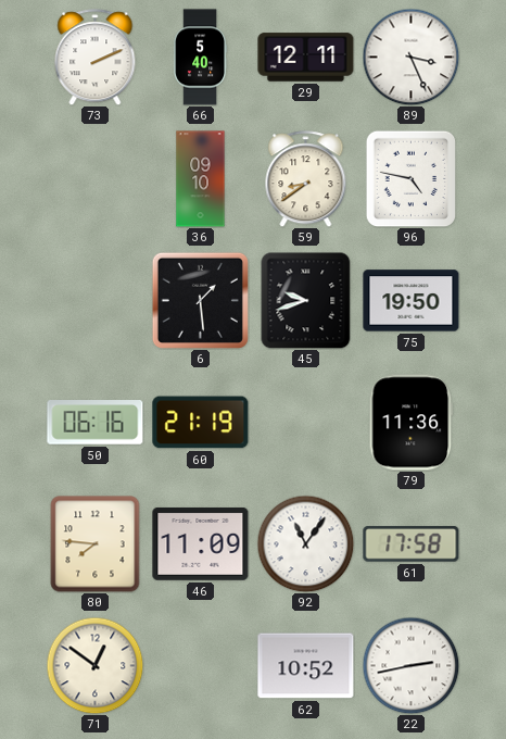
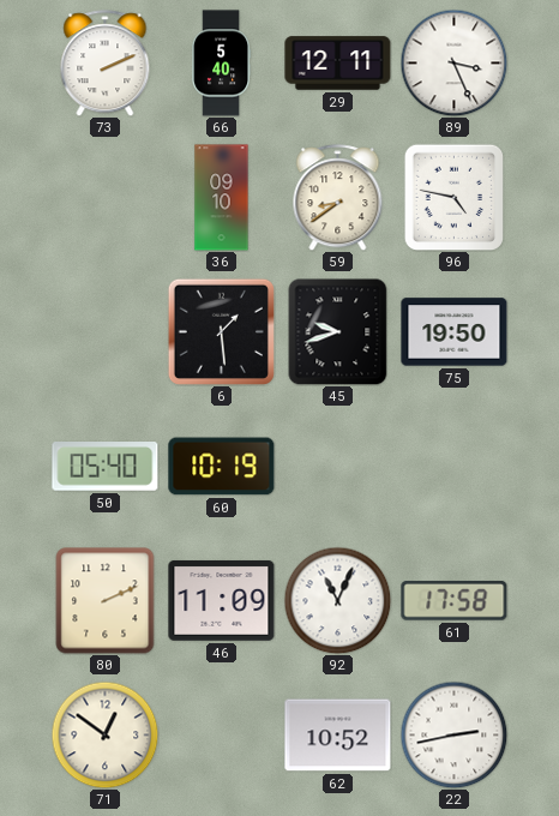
50: 06:16 -> 05:40 (106, 467)
60: 21:19 -> 10:19 (222, 467)
79: 11:36 -> none (412, 423)
80: 7:46 -> 2:11 (106, 601)
92: 11:06 -> 11:04 (337, 600)
